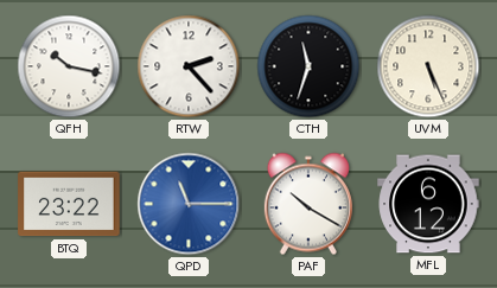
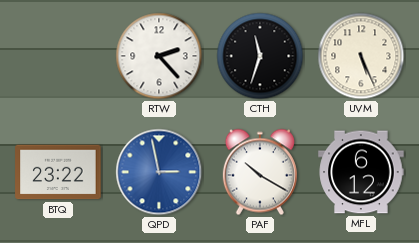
QFH: 10:17 -> none (69, 66)
QPD: 11:15 -> 2:58 (159, 172)
